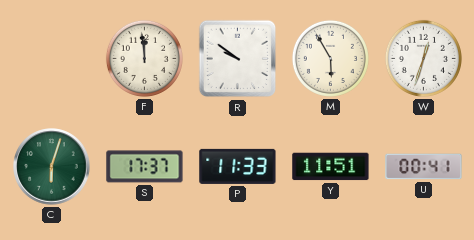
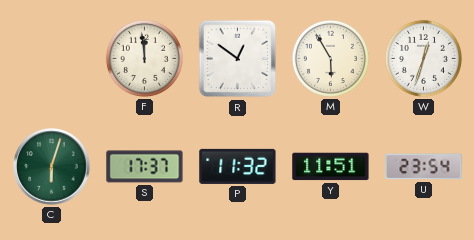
R: 9:51 -> 12:51 (238, 59)
P: 11:33 -> 11:32 (238, 166)
U: 00:41 -> 23:54 (424, 167)
